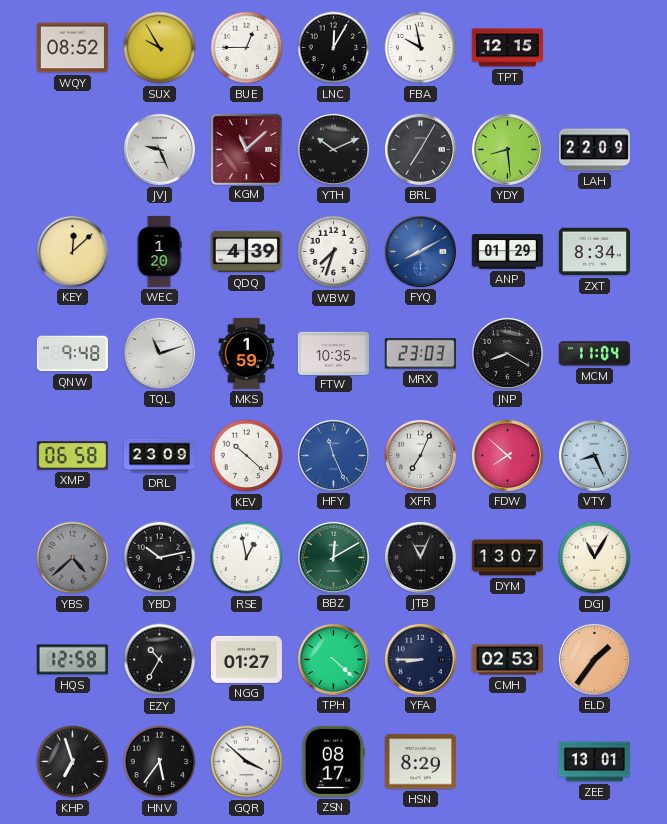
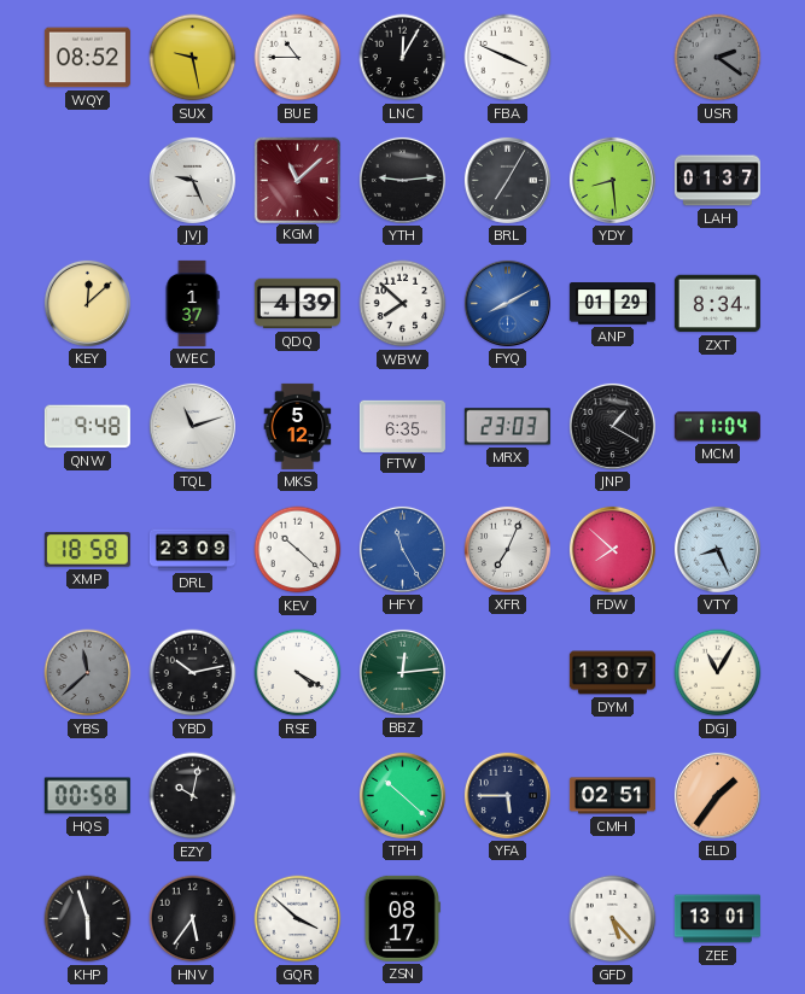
SUX: 9:55 -> 9:28 (193, 58)
BUE: 12:45 -> 10:45 (298, 58)
FBA: 9:58 -> 3:49 (508, 58)
TPT: 12:15 -> none (507, 48)
USR: none -> 2:21 (718, 58)
YTH: 10:11 -> 9:14 (402, 180)
LAH: 22:09 -> 01:37 (717, 181)
WEC: 1:20 -> 1:37 (192, 303)
WBW: 7:33 -> 7:52 (403, 304)
MKS: 1:59 -> 5:12 (298, 426)
FTW: 10:35 -> 6:35 (402, 426)
JNP: 8:20 -> 1:20 (612, 426)
XMP: 06:58 -> 18:58 (87, 550)
HFY: 11:26 -> 11:25 (402, 549)
YBS: 4:38 -> 11:38 (88, 673)
RSE: 12:58 -> 4:20 (298, 673)
BBZ: 12:10 -> 12:14 (402, 672)
JTB: 11:04 -> none (420, 557)
HQS: 12:58 -> 00:58 (87, 796)
EZY: 10:35 -> 10:02 (193, 796)
NGG: 01:27 -> none (246, 659)
TPH: 4:22 -> 10:22 (402, 795)
YFA: 8:45 -> 5:45 (507, 795)
CMH: 02:53 -> 02:51 (612, 796)
KHP: 6:57 -> 5:57 (88, 919)
HSN: 8:29 -> none (420, 762)
GFD: none -> 5:23 (613, 919)
